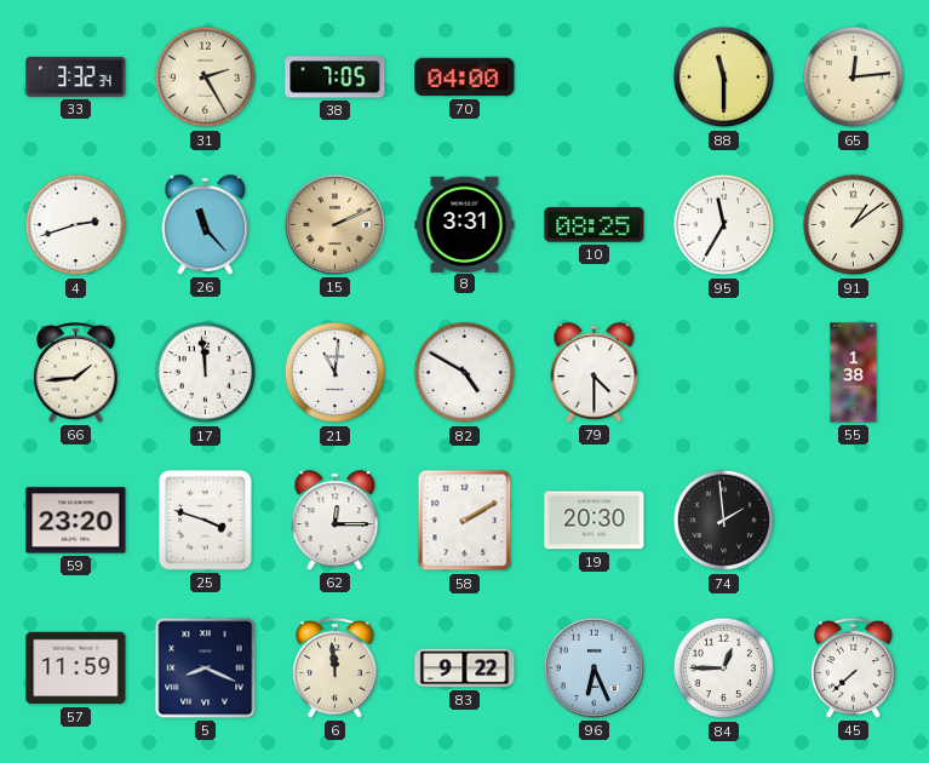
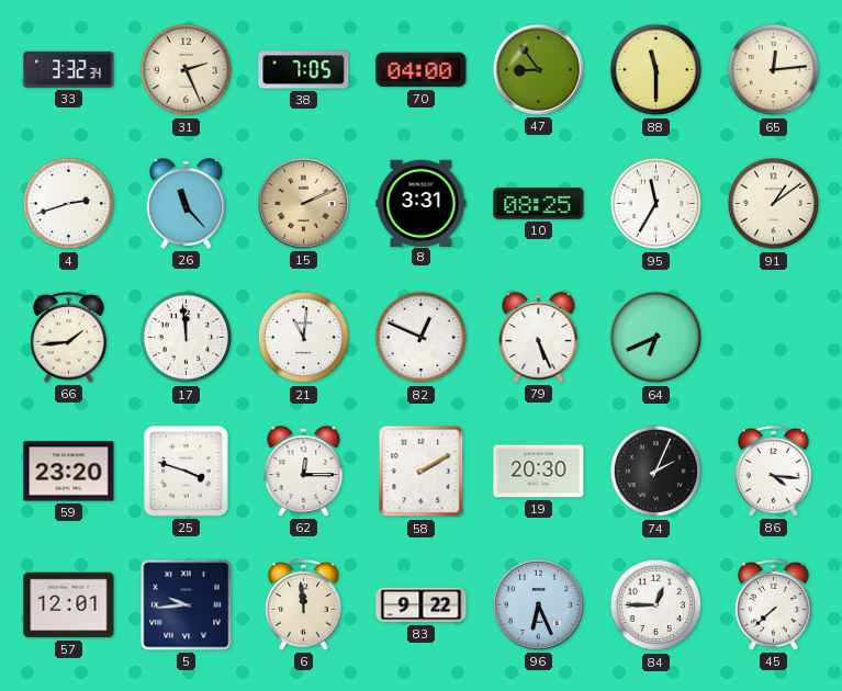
31: 2:25 -> 2:26 (187, 70)
47: none -> 8:54 (538, 69)
82: 4:50 -> 12:49 (422, 338)
79: 4:30 -> 5:26 (539, 338)
64: none -> 6:41 (656, 338)
55: 1:38 -> none (854, 373)
74: 1:59 -> 2:04 (656, 472)
86: none -> 4:16 (774, 472)
57: 11:59 -> 12:01 (69, 605)
5: 8:19 -> 9:44 (187, 605)
